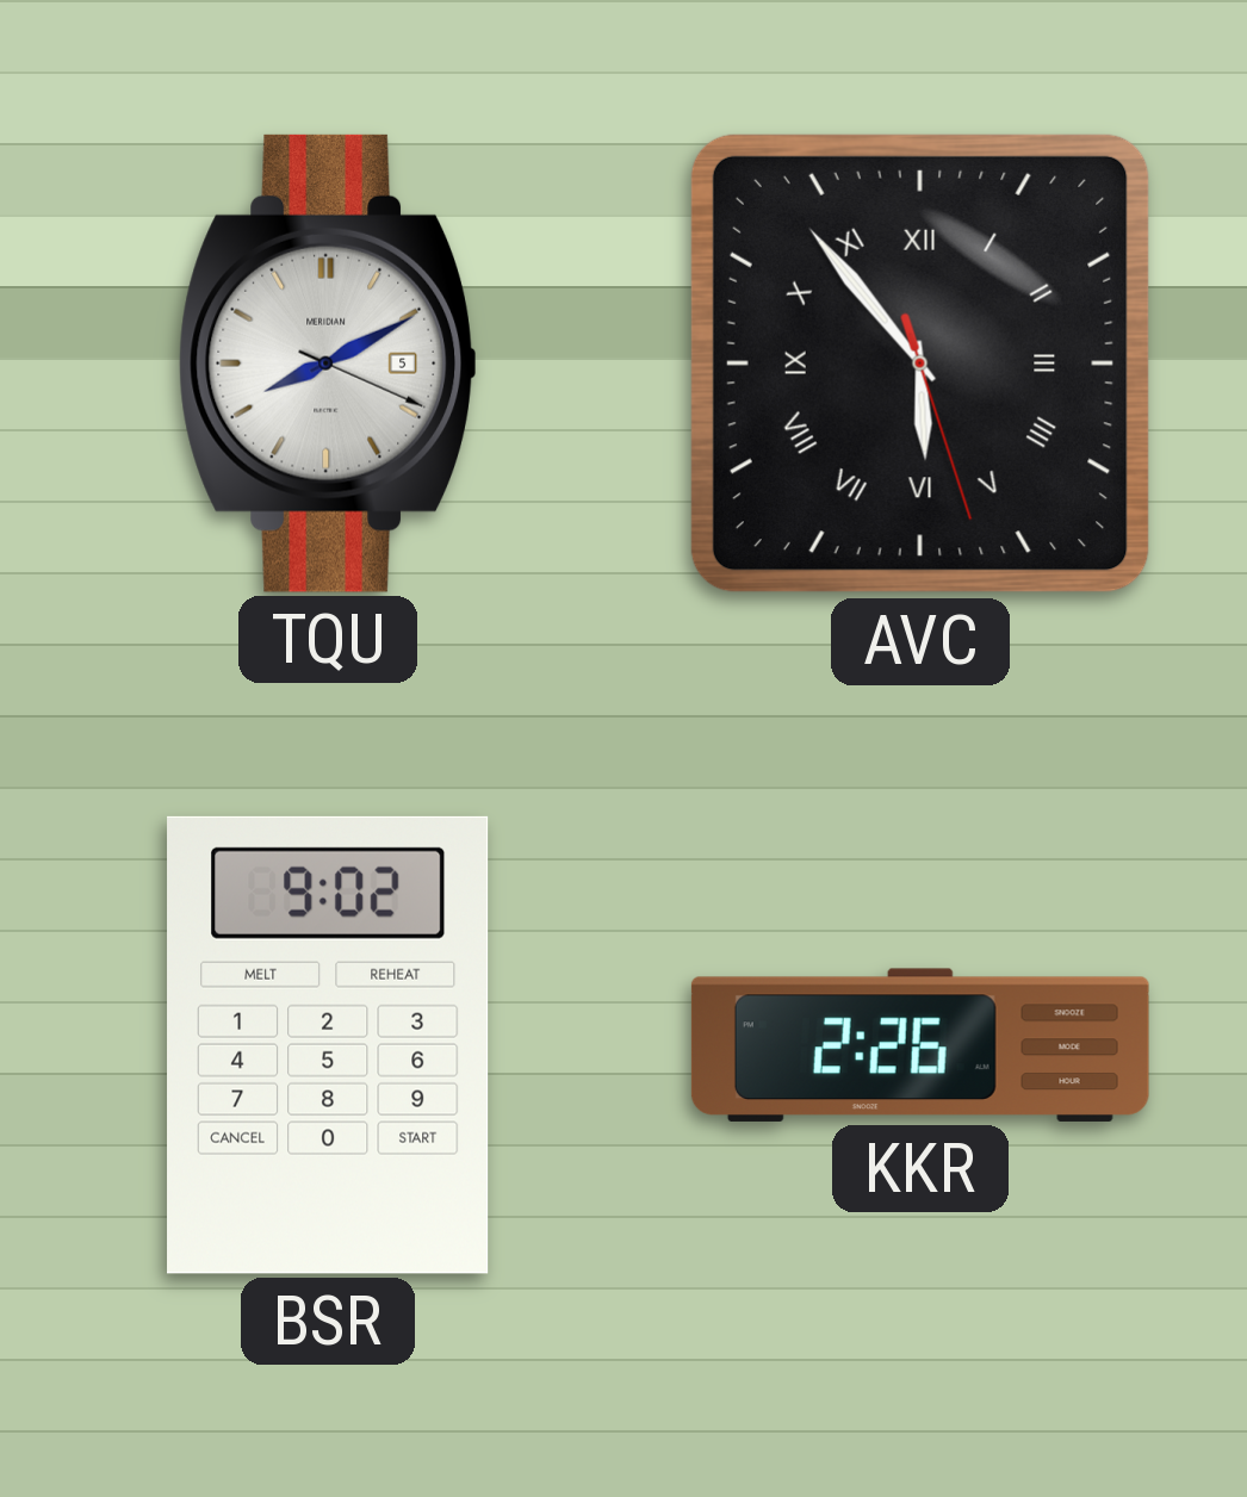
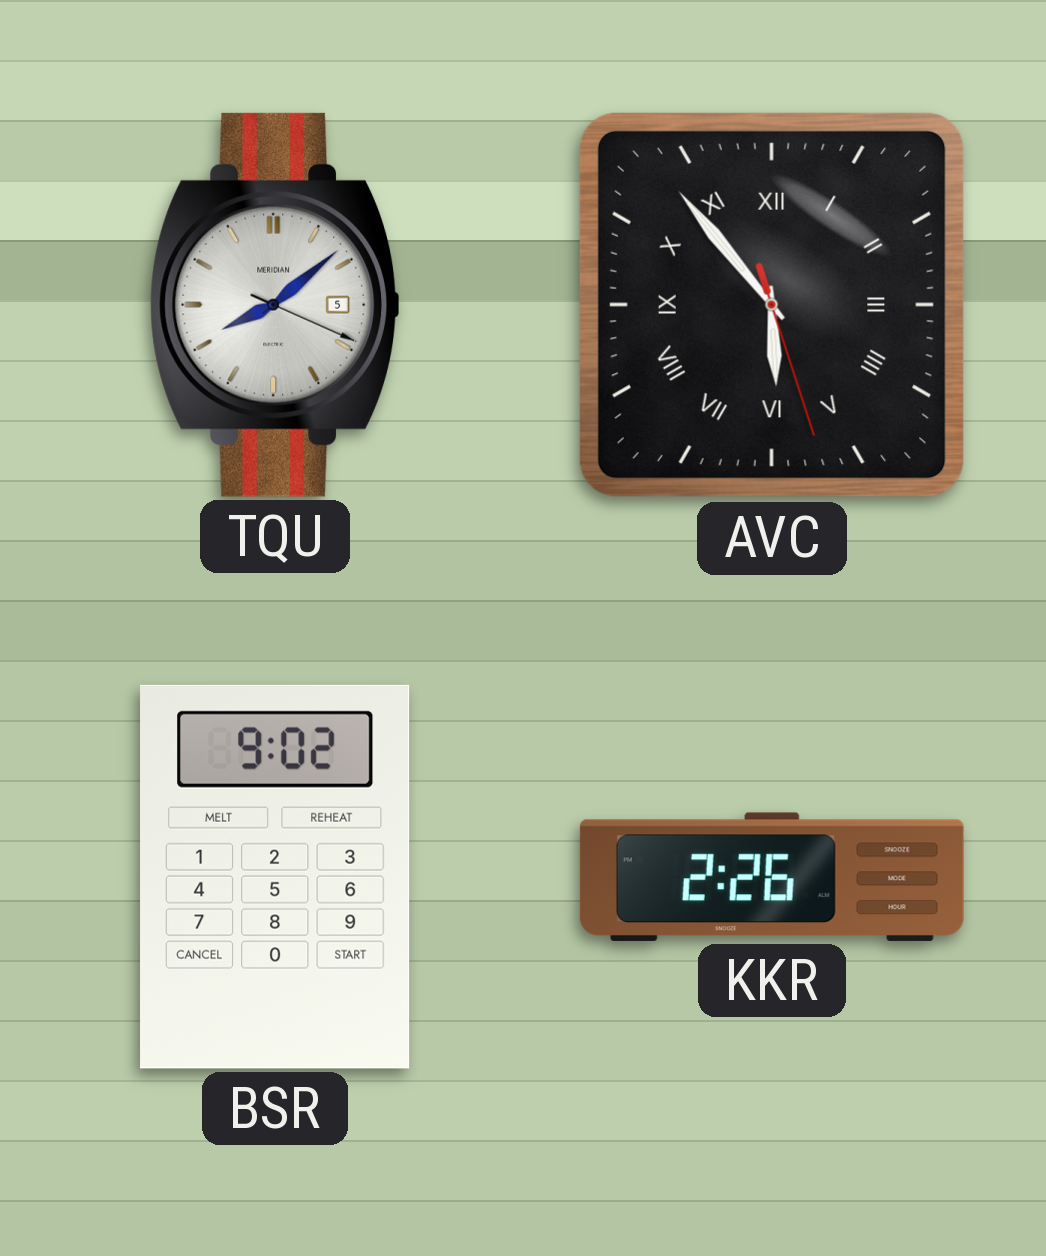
TQU: 8:10 -> 8:08 (274, 305)
